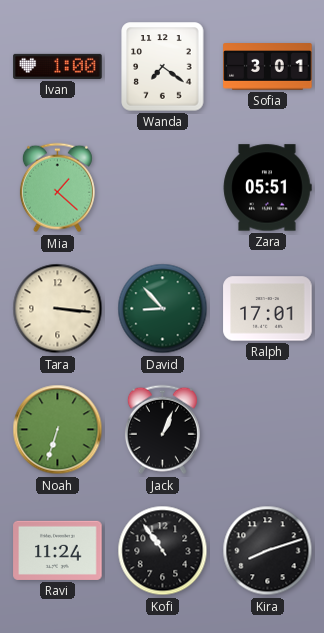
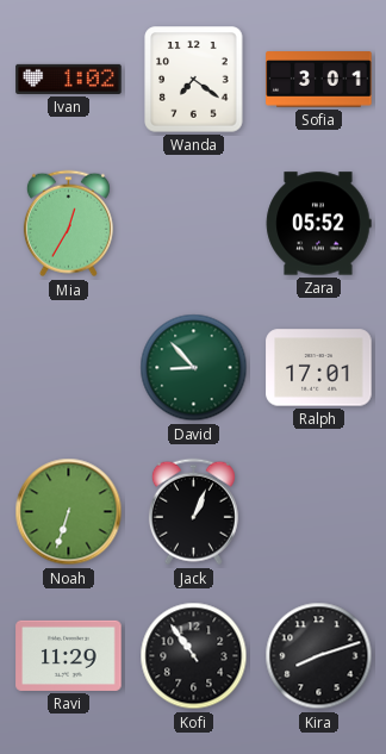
Ivan: 1:00 -> 1:02 (69, 79)
Mia: 1:22 -> 12:35 (68, 224)
Zara: 05:51 -> 05:52 (318, 224)
Tara: 3:16 -> none (58, 309)
Ravi: 11:24 -> 11:29 (69, 655)
